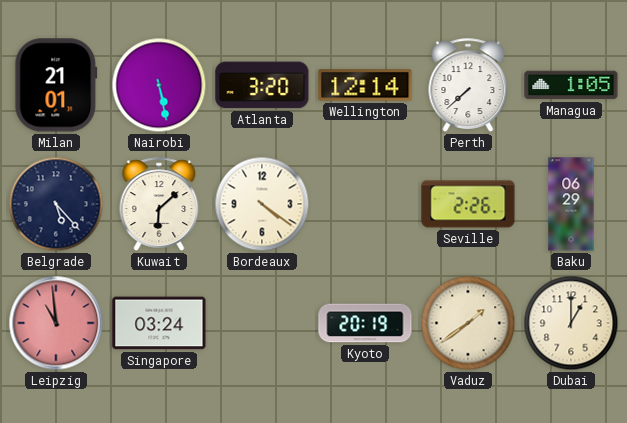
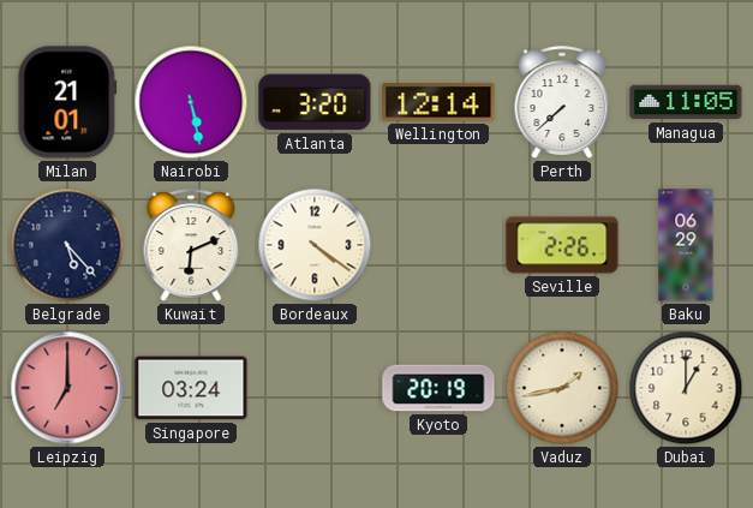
Managua: 1:05 -> 11:05 (686, 102)
Kuwait: 6:08 -> 6:11 (191, 245)
Leipzig: 10:59 -> 7:00 (67, 388)
Vaduz: 1:39 -> 1:43 (562, 388)
